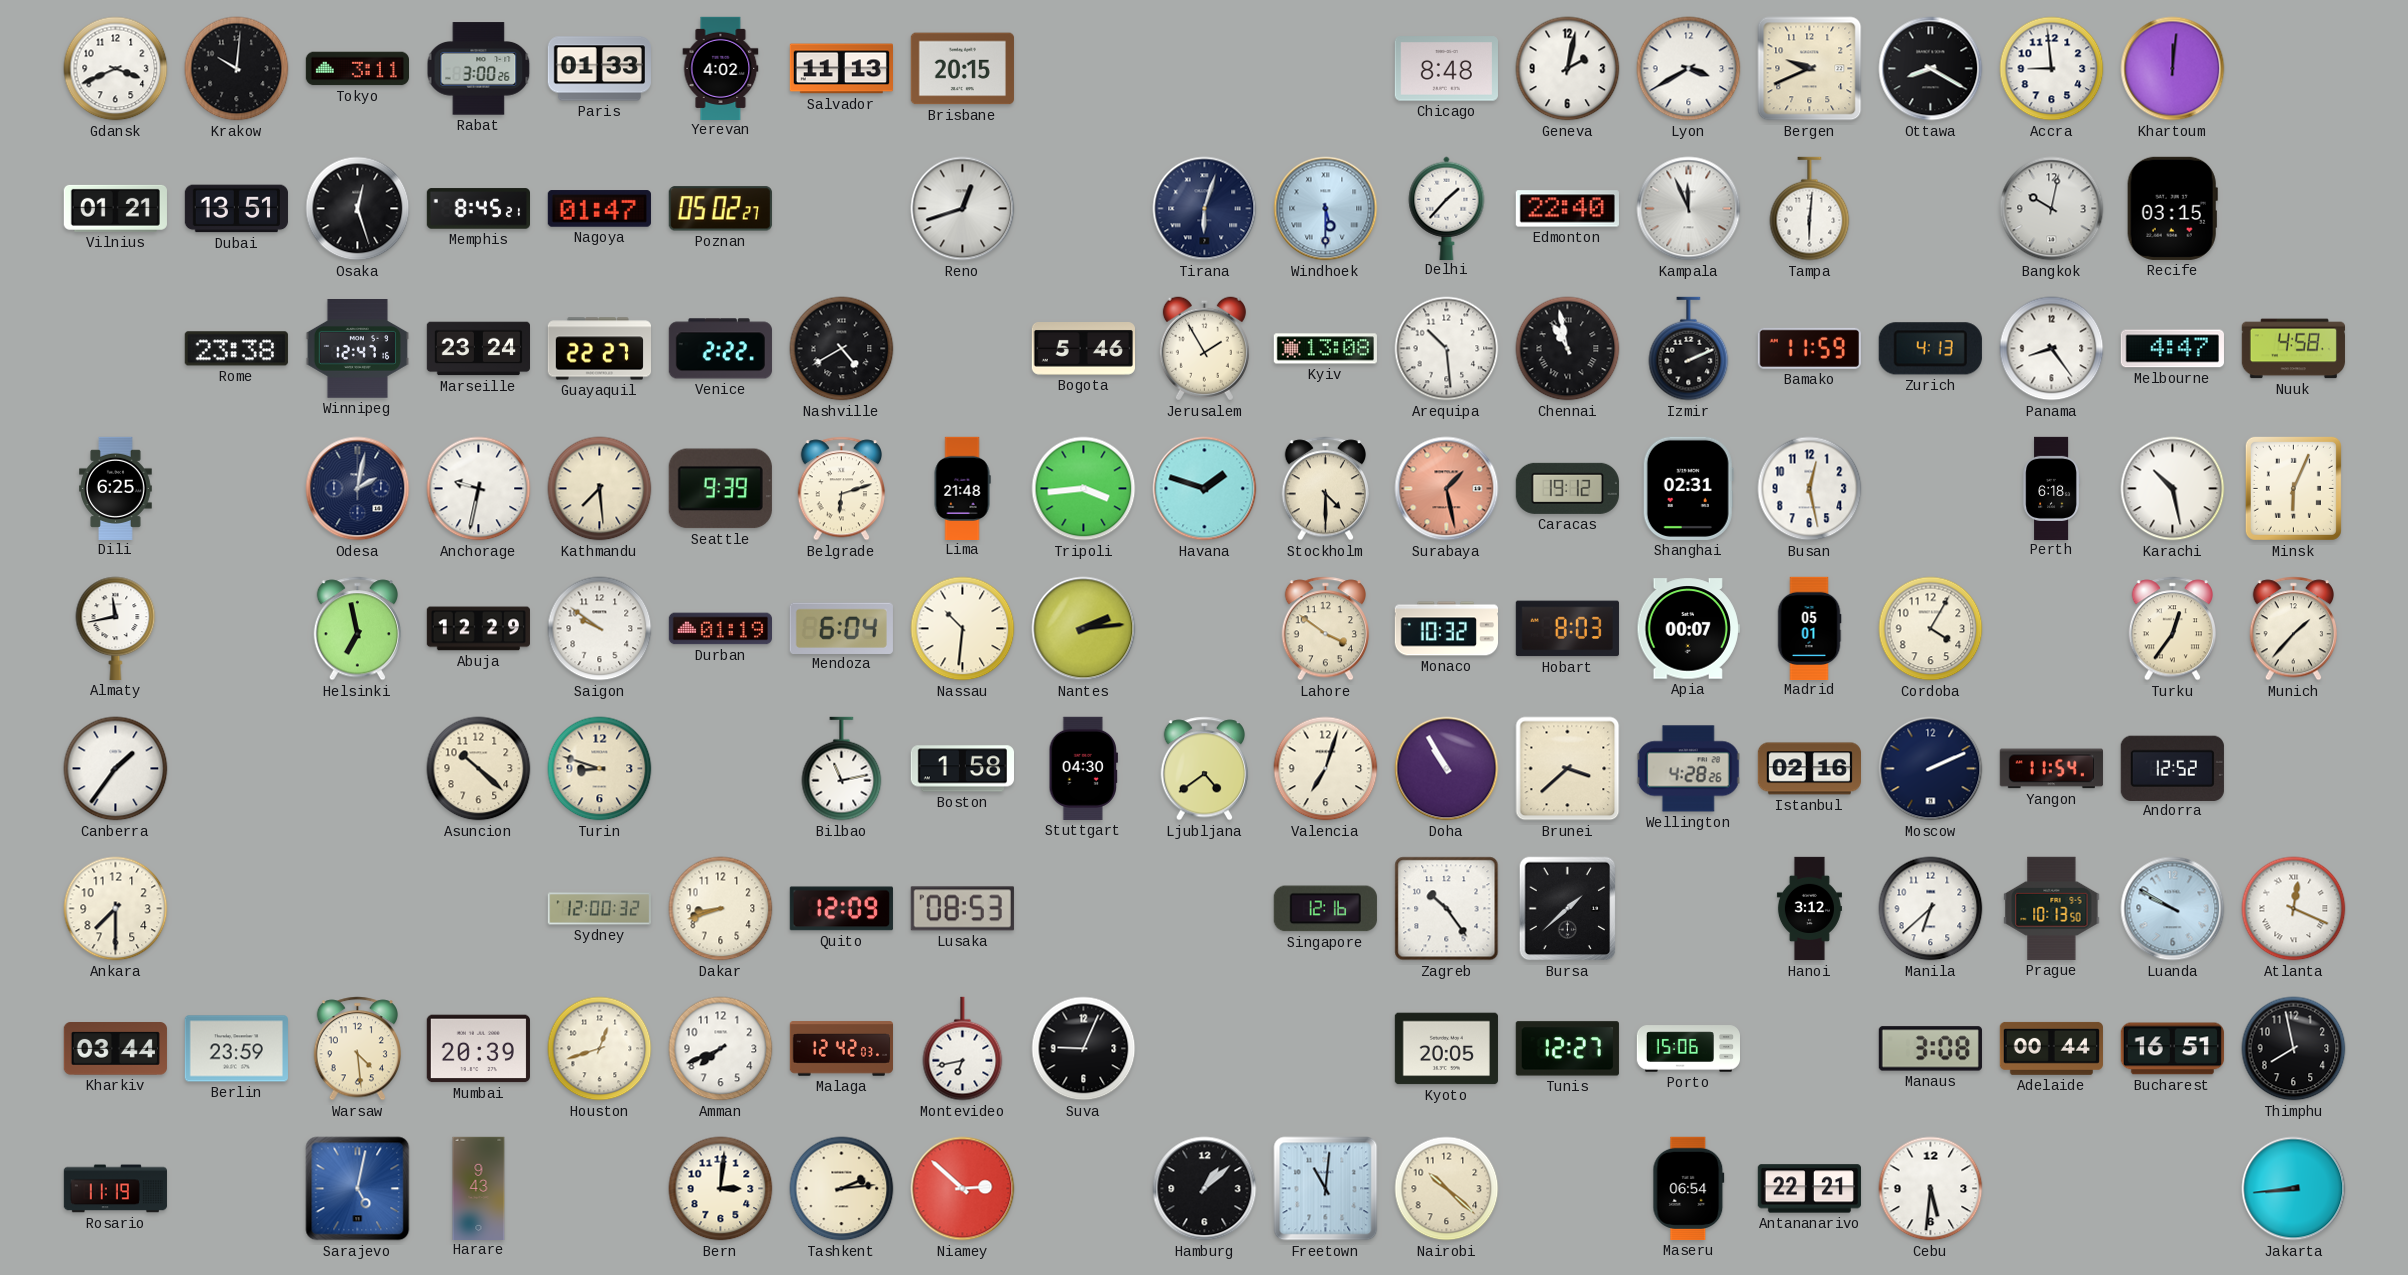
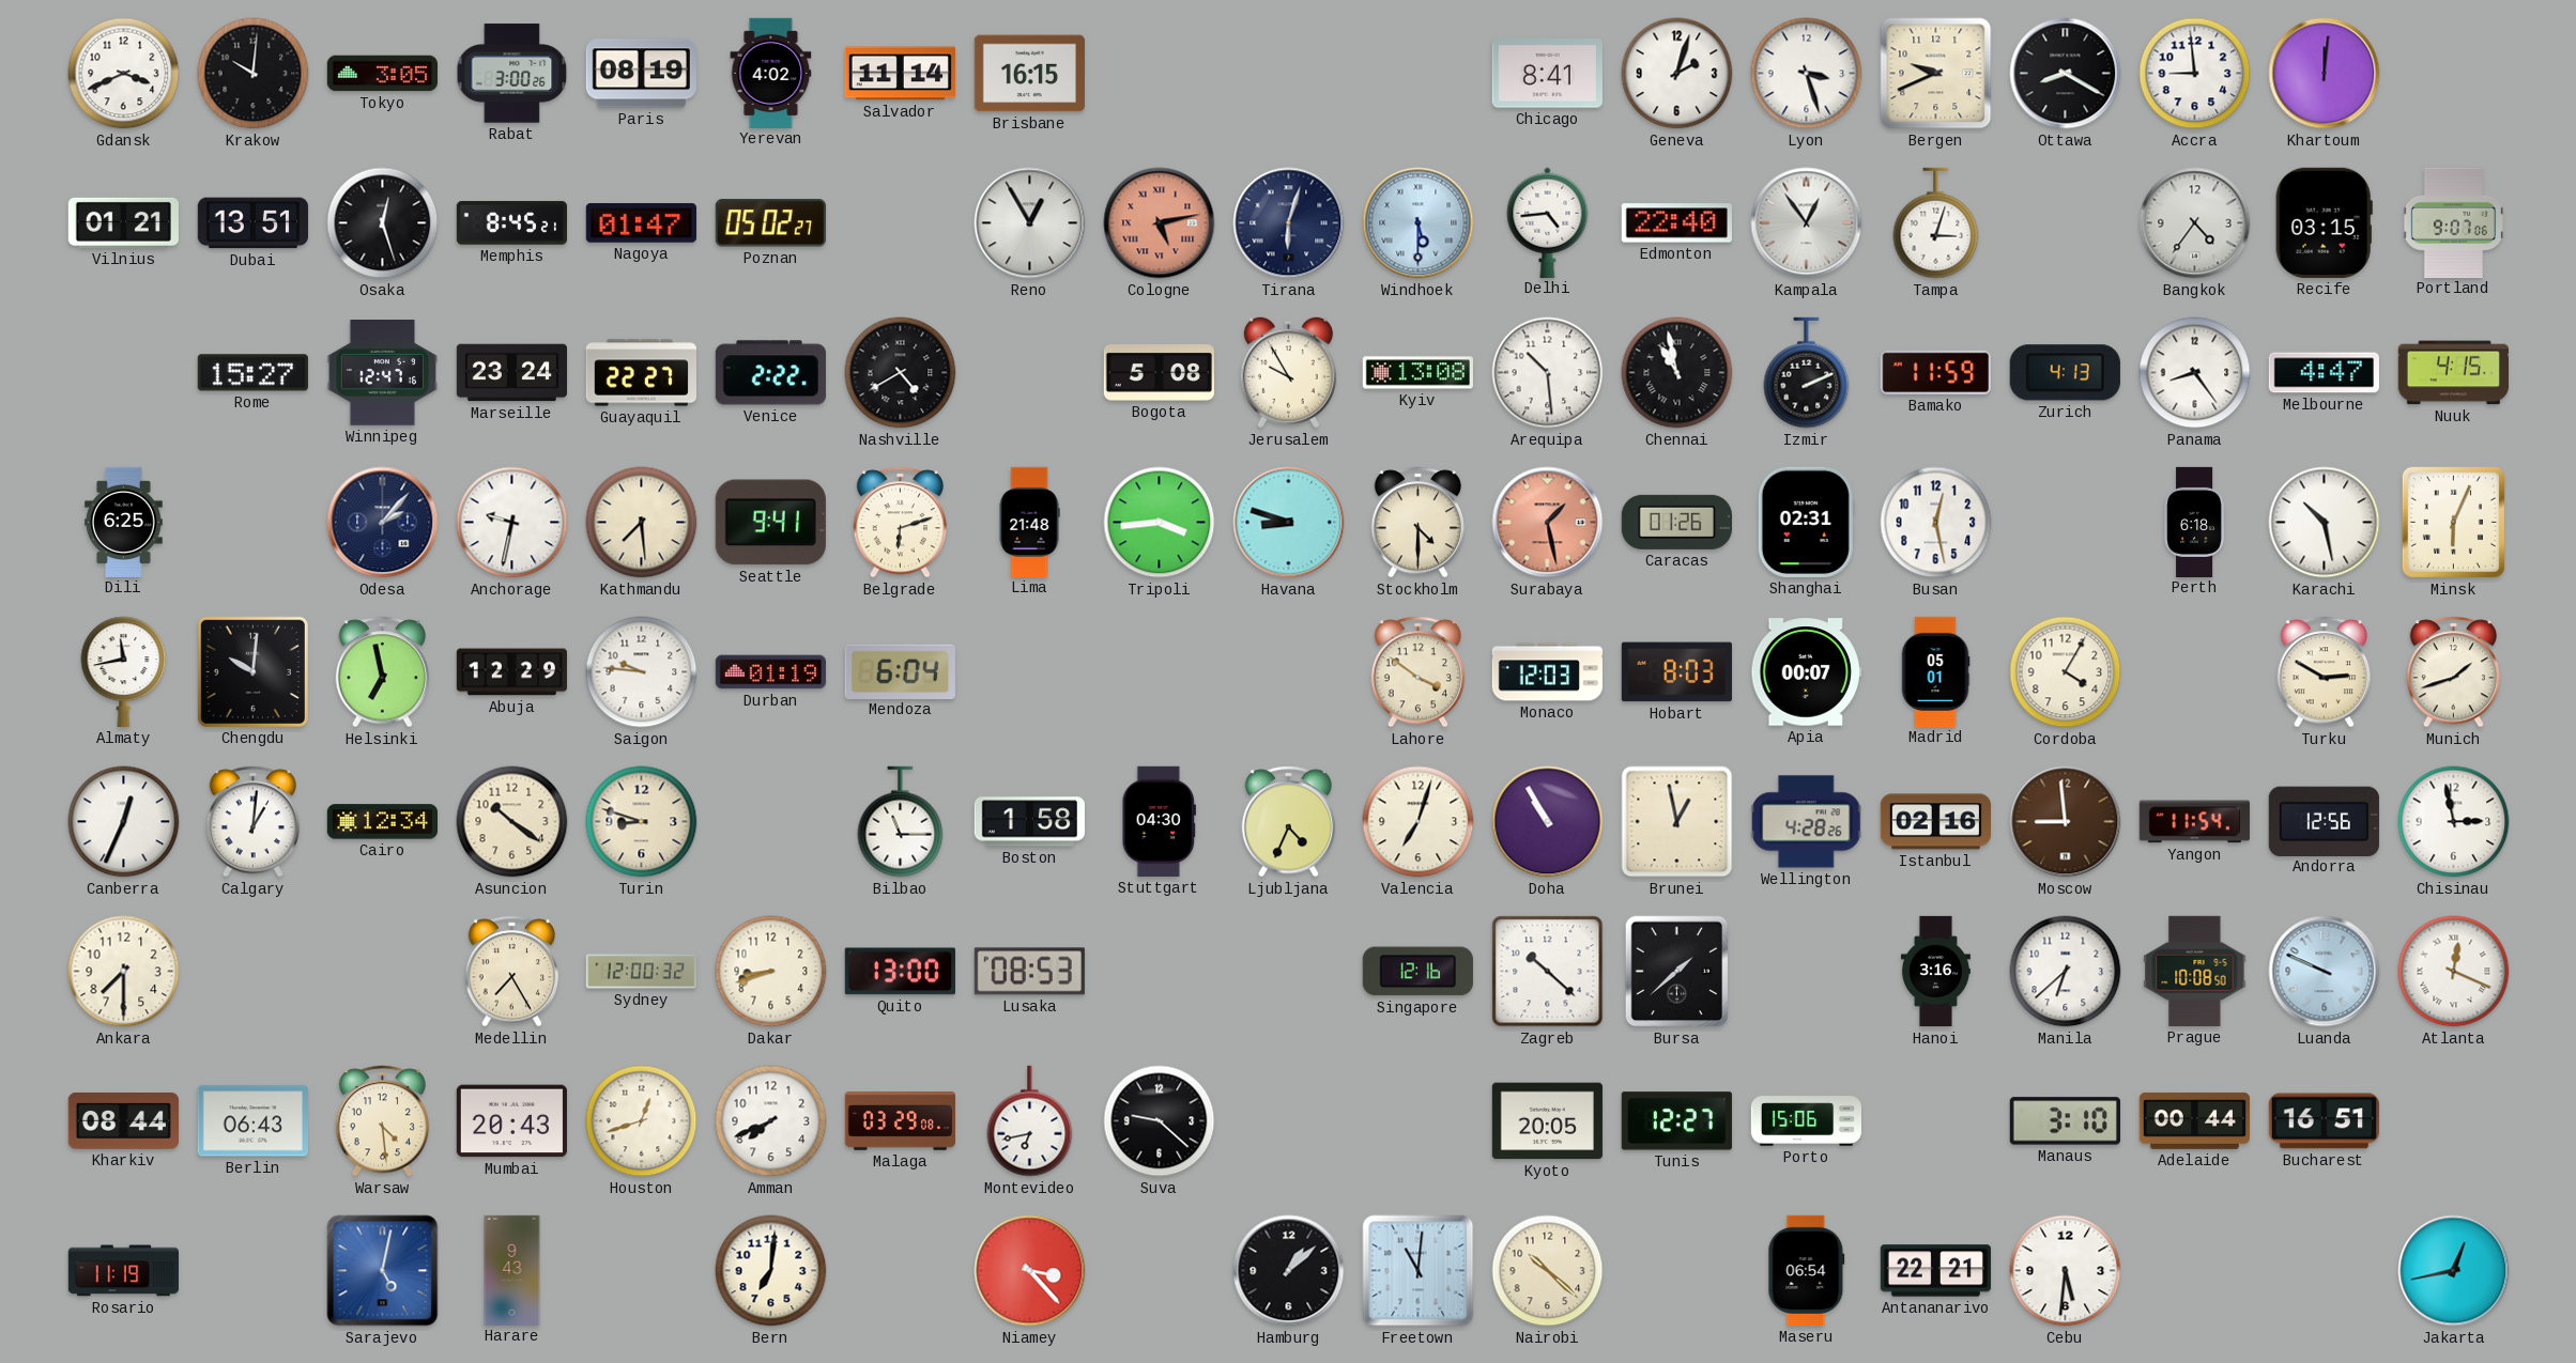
Tokyo: 3:11 -> 3:05 (382, 74)
Paris: 01:33 -> 08:19 (641, 74)
Salvador: 11:13 -> 11:14 (900, 74)
Brisbane: 20:15 -> 16:15 (1029, 74)
Chicago: 8:48 -> 8:41 (1547, 74)
Geneva: 2:02 -> 2:03 (1677, 74)
Lyon: 3:40 -> 3:27 (1807, 74)
Reno: 12:42 -> 12:55 (1030, 223)
Cologne: none -> 5:13 (1160, 223)
Delhi: 1:37 -> 4:44 (1548, 222)
Kampala: 11:56 -> 12:54 (1807, 223)
Tampa: 6:01 -> 3:03 (1936, 223)
Bangkok: 10:02 -> 4:36 (2195, 223)
Portland: none -> 9:07 (2453, 222)
Rome: 23:38 -> 15:27 (252, 373)
Bogota: 5:46 -> 5:08 (1159, 373)
Jerusalem: 1:55 -> 9:55 (1288, 373)
Nuuk: 4:58 -> 4:15 (2453, 373)
Odesa: 2:02 -> 2:07 (383, 523)
Seattle: 9:39 -> 9:41 (770, 523)
Havana: 1:48 -> 8:48 (1289, 523)
Caracas: 19:12 -> 01:26 (1676, 522)
Chengdu: none -> 10:01 (252, 671)
Saigon: 9:51 -> 9:46 (642, 672)
Nassau: 10:31 -> none (963, 629)
Nantes: 2:14 -> none (1084, 629)
Monaco: 10:32 -> 12:03 (1547, 672)
Turku: 12:36 -> 2:50 (2324, 672)
Munich: 1:37 -> 1:42 (2453, 672)
Canberra: 1:36 -> 12:34 (124, 822)
Calgary: none -> 1:01 (252, 822)
Cairo: none -> 12:34 (382, 822)
Asuncion: 10:22 -> 10:21 (512, 822)
Bilbao: 11:13 -> 11:15 (901, 822)
Ljubljana: 4:39 -> 4:34 (1288, 822)
Brunei: 3:38 -> 12:58 (1677, 822)
Moscow: 2:11 -> 8:59 (2066, 822)
Moscow dial: navy -> brown (2066, 822)
Andorra: 12:52 -> 12:56 (2324, 821)
Chisinau: none -> 2:58 (2454, 822)
Medellin: none -> 7:25 (511, 972)
Quito: 12:09 -> 13:00 (900, 972)
Zagreb: 10:24 -> 10:22 (1548, 972)
Hanoi: 3:12 -> 3:16 (1935, 972)
Prague: 10:13 -> 10:08 (2195, 971)
Luanda: 9:50 -> 9:49 (2325, 972)
Kharkiv: 03:44 -> 08:44 (123, 1121)
Berlin: 23:59 -> 06:43 (252, 1121)
Mumbai: 20:39 -> 20:43 (511, 1121)
Malaga: 12:42 -> 03:29 (900, 1121)
Suva: 9:04 -> 9:22 (1160, 1121)
Manaus: 3:08 -> 3:10 (2065, 1121)
Thimphu: 7:58 -> none (2294, 1049)
Bern: 3:01 -> 7:01 (771, 1271)
Tashkent: 2:14 -> none (842, 1189)
Niamey: 2:52 -> 3:23 (1030, 1271)
Jakarta: 8:44 -> 12:43 (2454, 1271)
